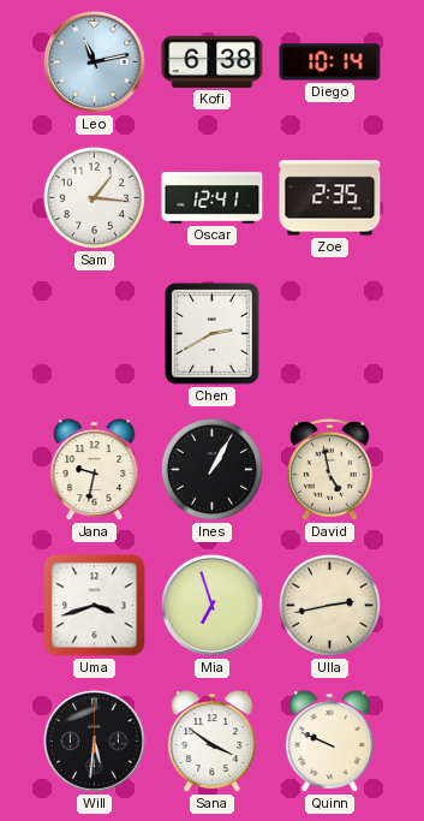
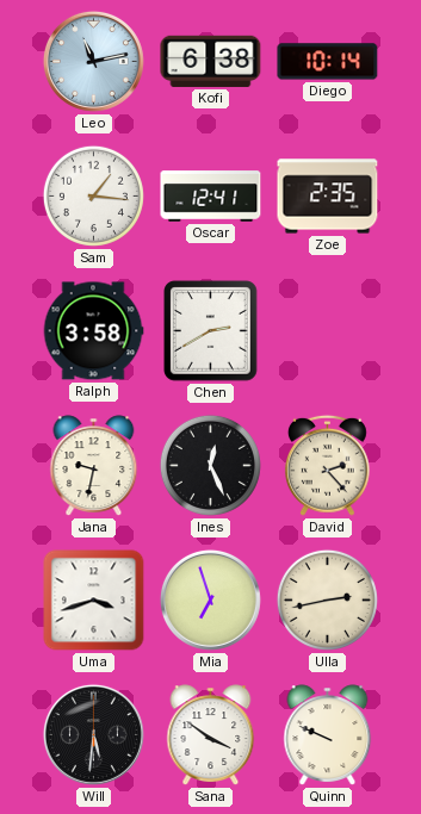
Ralph: none -> 3:58 (93, 331)
Ines: 1:05 -> 12:26 (210, 465)
David: 4:58 -> 2:23 (327, 465)
